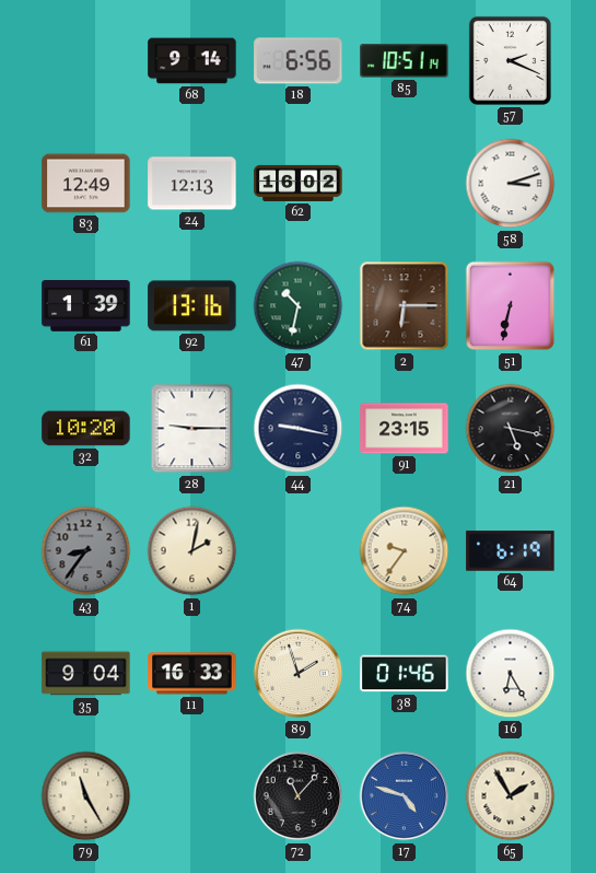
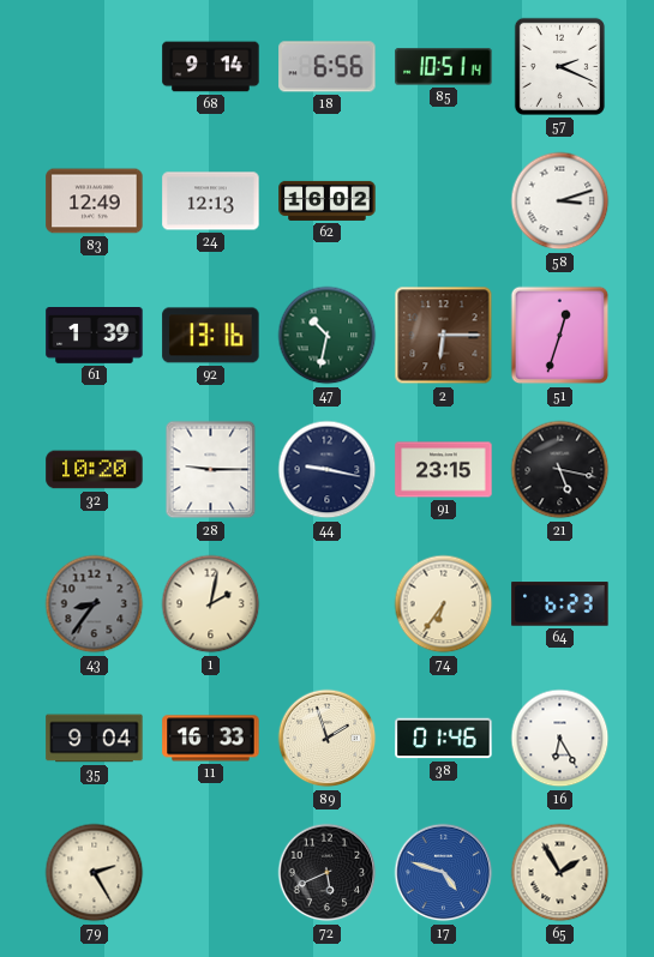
51: 6:32 -> 12:33 (560, 336)
74: 9:36 -> 6:36 (444, 604)
64: 6:19 -> 6:23 (560, 604)
79: 11:25 -> 2:25 (95, 873)
72: 11:07 -> 5:41 (328, 873)
